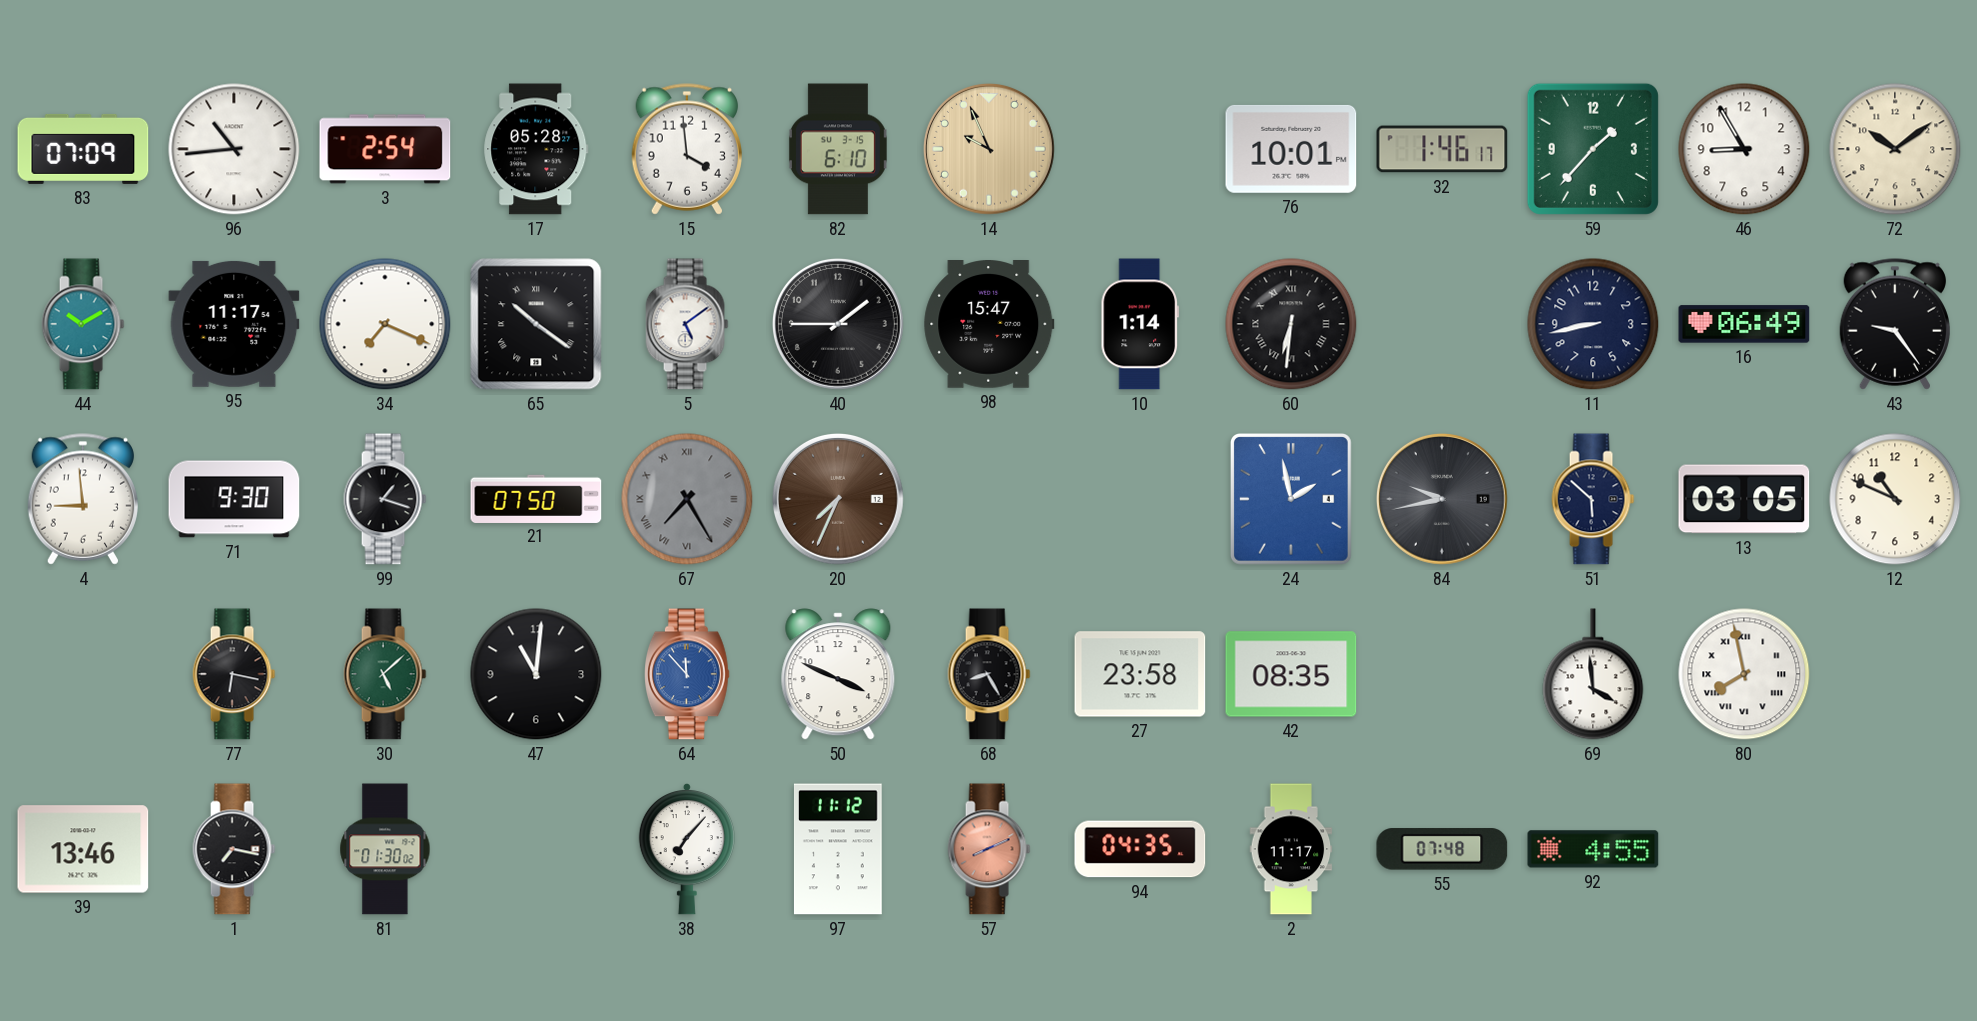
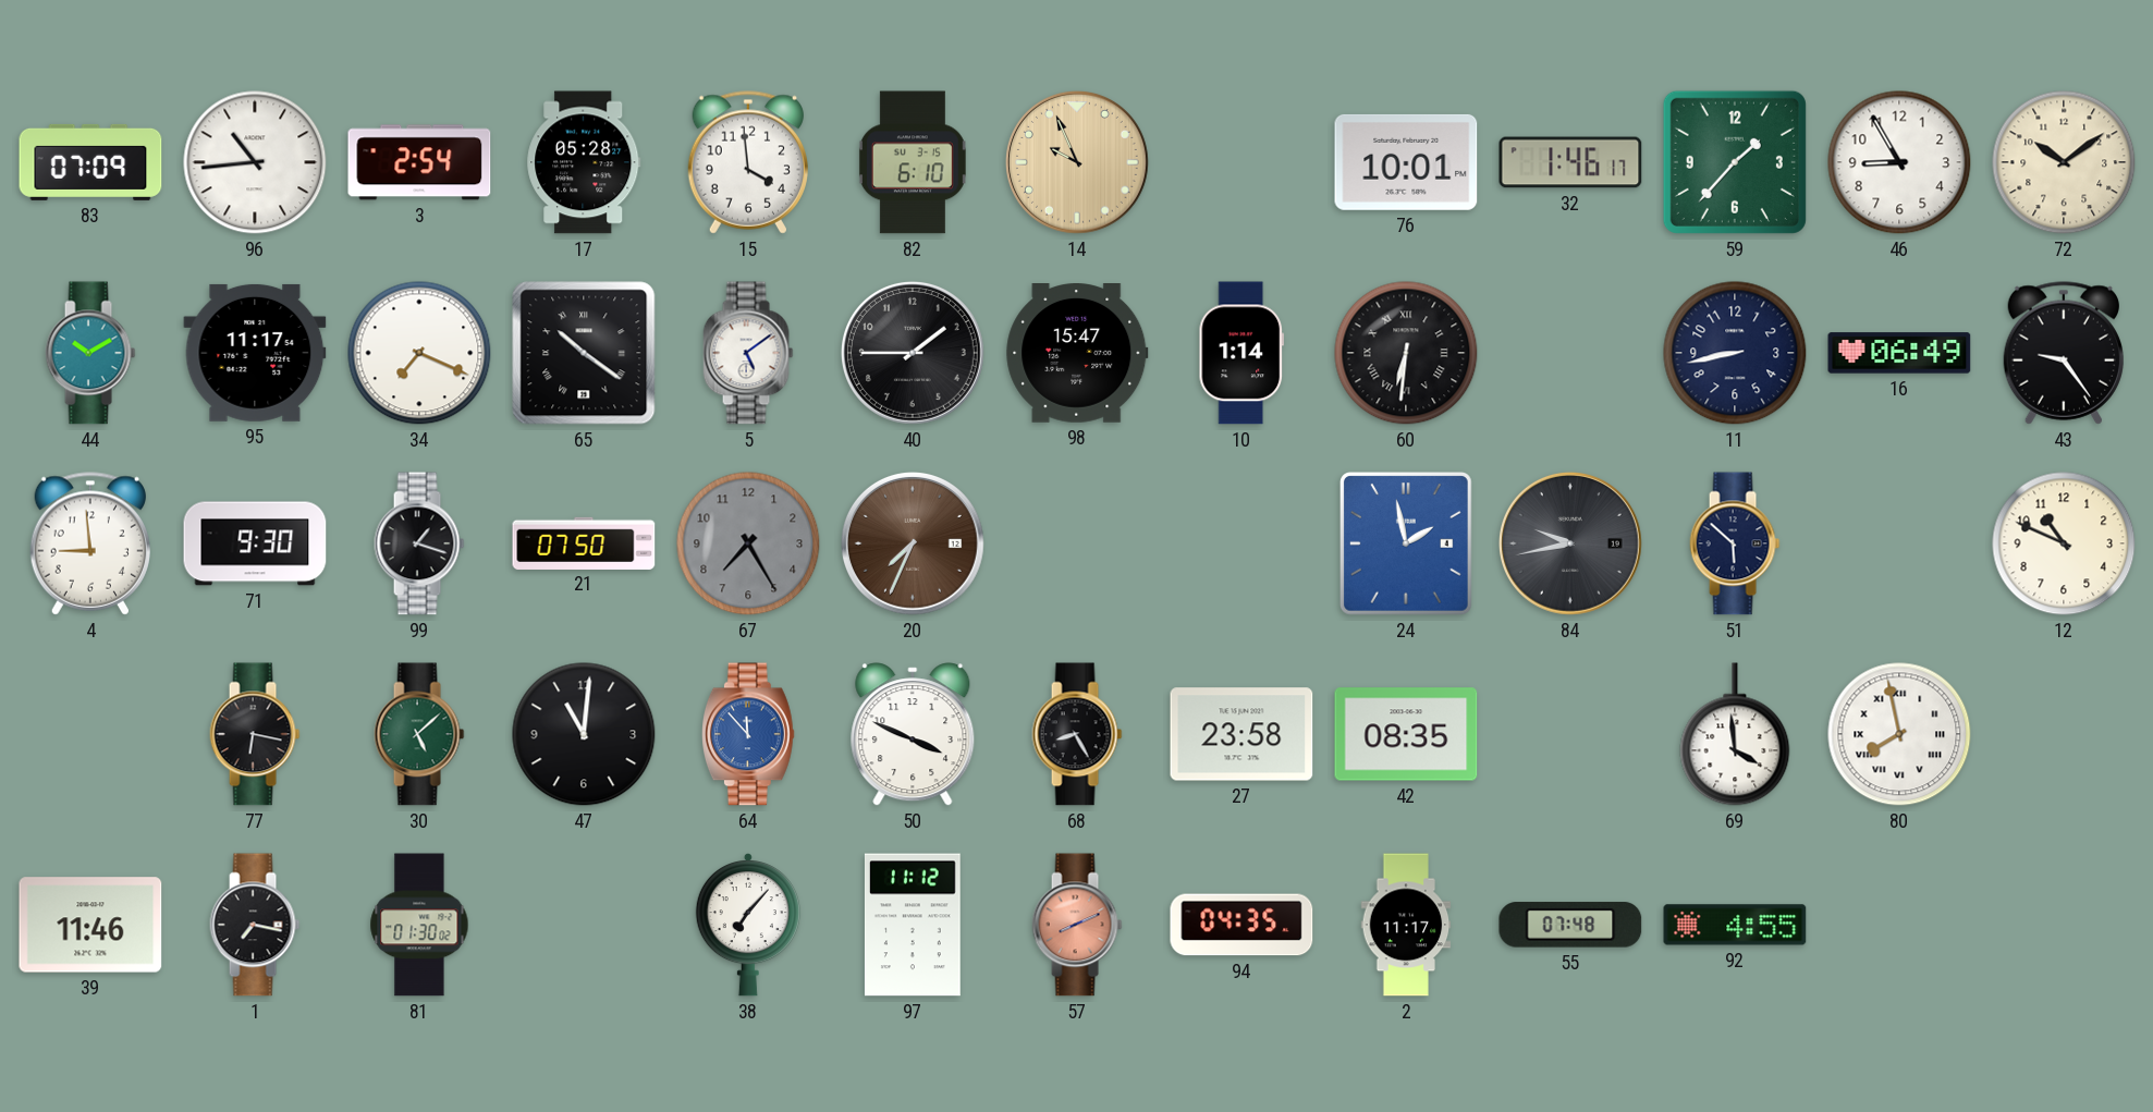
67 numerals: Roman -> Arabic (748, 543)
13: 03:05 -> none (1744, 499)
39: 13:46 -> 11:46 (90, 925)
